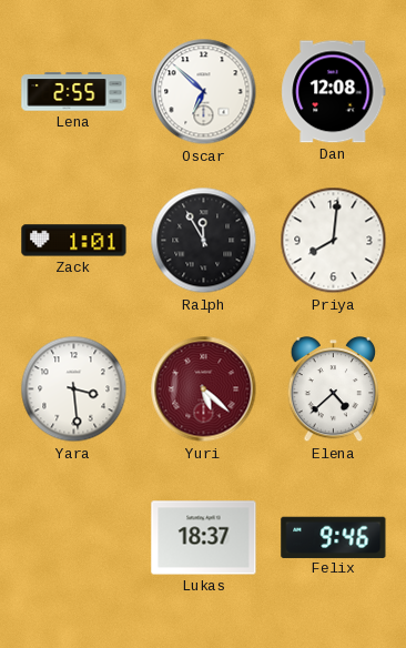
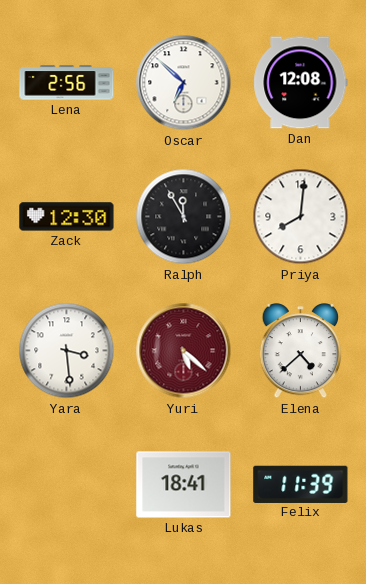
Lena: 2:55 -> 2:56 (67, 83)
Zack: 1:01 -> 12:30 (67, 217)
Lukas: 18:37 -> 18:41 (184, 485)
Felix: 9:46 -> 11:39 (301, 484)
